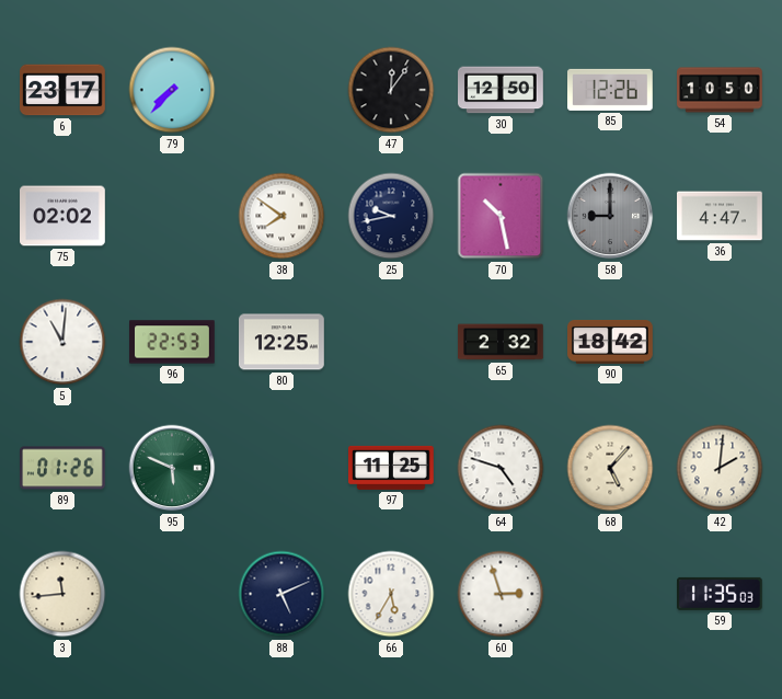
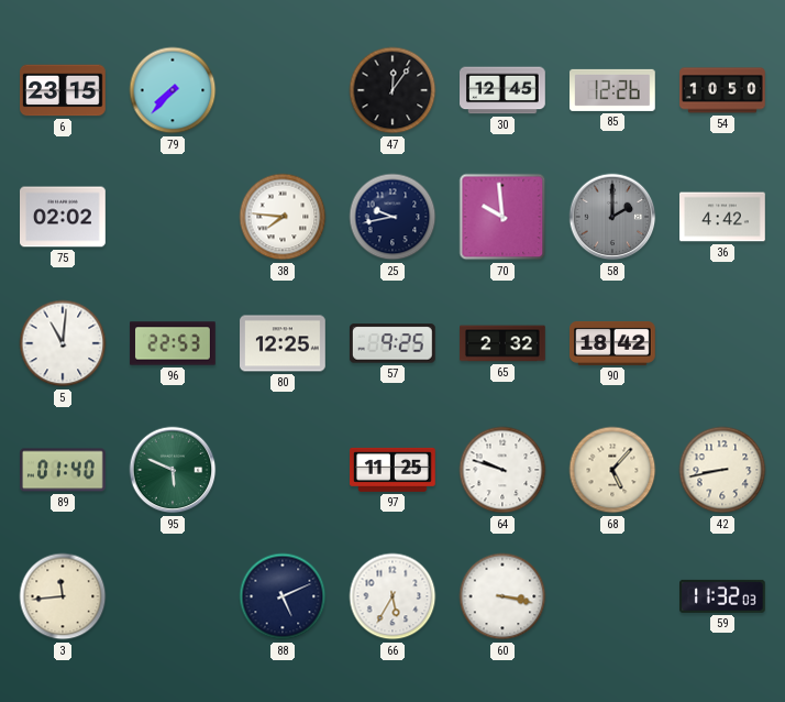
6: 23:17 -> 23:15 (63, 90)
30: 12:50 -> 12:45 (504, 90)
38: 7:51 -> 7:46 (283, 217)
70: 10:28 -> 9:59 (502, 217)
58: 9:00 -> 2:00 (612, 217)
36: 4:47 -> 4:42 (723, 217)
57: none -> 9:25 (393, 343)
89: 01:26 -> 01:40 (64, 470)
64: 4:48 -> 9:48 (502, 470)
42: 2:01 -> 8:43 (722, 470)
60: 2:57 -> 3:17 (502, 596)
59: 11:35 -> 11:32 (723, 596)
